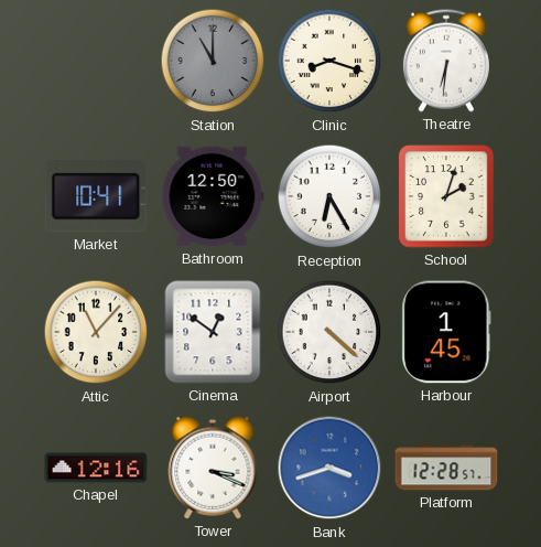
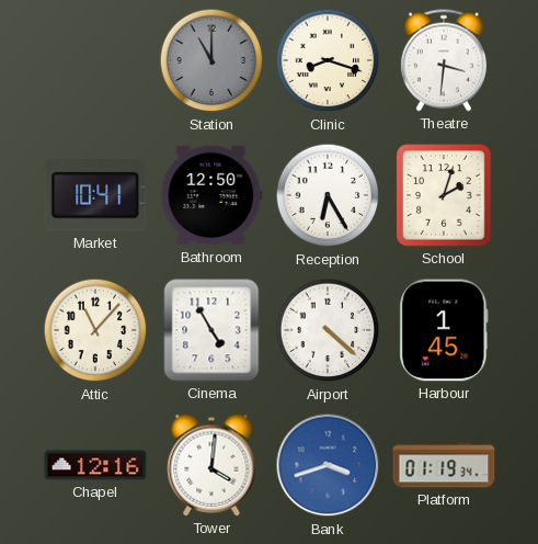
Theatre: 6:31 -> 3:31 (444, 60)
Cinema: 12:51 -> 4:55 (211, 330)
Tower: 3:19 -> 4:01 (211, 465)
Platform: 12:28 -> 01:19 (444, 465)
